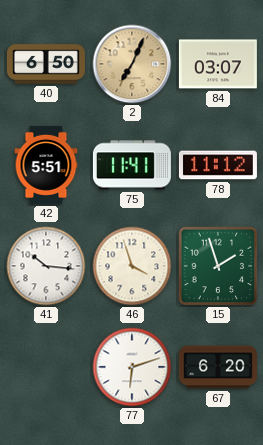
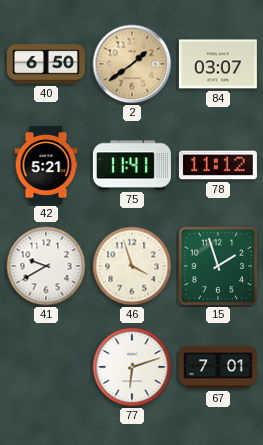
2: 7:04 -> 1:39 (132, 64)
42: 5:51 -> 5:21 (46, 165)
41: 10:16 -> 9:40 (46, 266)
67: 6:20 -> 7:01 (218, 367)
